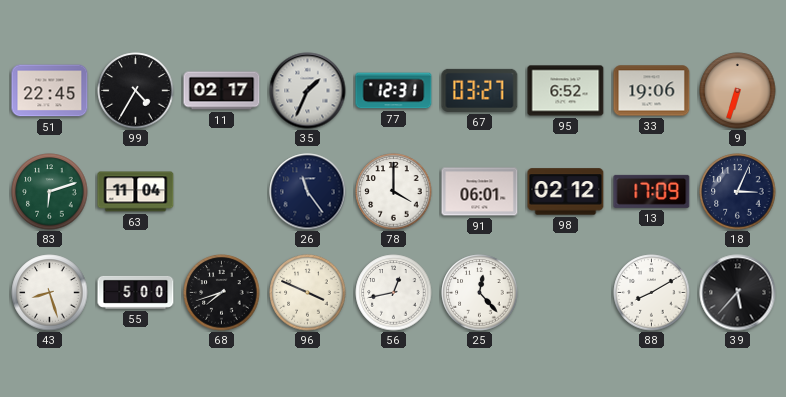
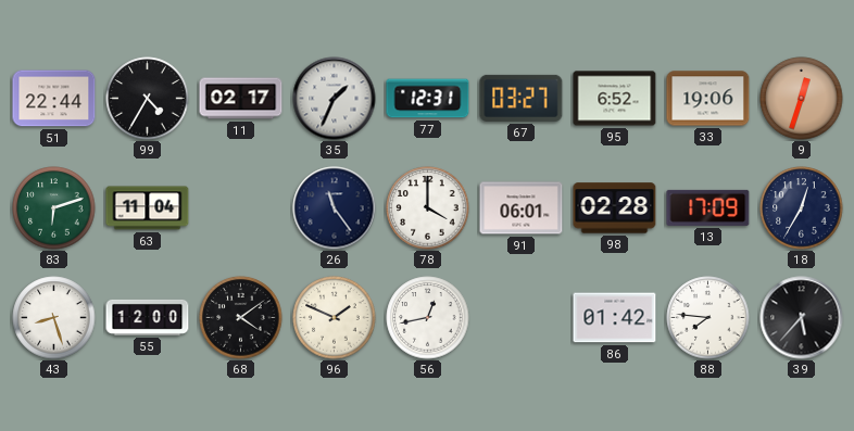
51: 22:45 -> 22:44 (54, 99)
9: 6:33 -> 12:33 (802, 99)
98: 02:12 -> 02:28 (615, 208)
18: 3:04 -> 12:35 (802, 208)
55: 5:00 -> 12:00 (148, 317)
68: 7:42 -> 4:09 (241, 318)
96: 3:49 -> 1:49 (335, 318)
25: 12:23 -> none (480, 293)
86: none -> 01:42 (615, 318)
88: 8:10 -> 7:46 (708, 318)
